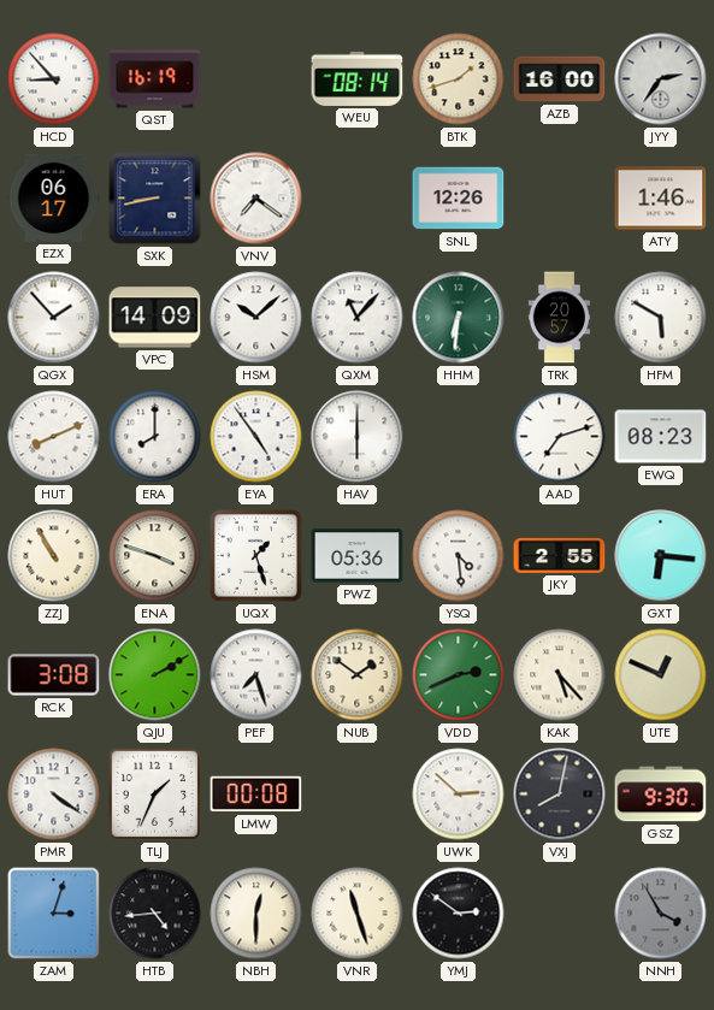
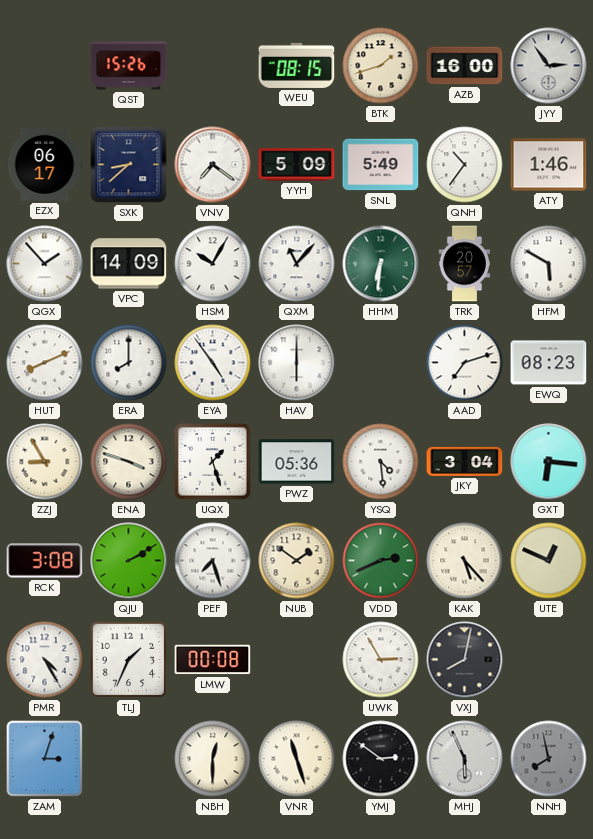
HCD: 8:53 -> none (54, 79)
QST: 16:19 -> 15:26 (129, 66)
WEU: 08:14 -> 08:15 (297, 65)
JYY: 2:36 -> 2:54 (549, 66)
SXK: 8:43 -> 8:38 (129, 165)
YYH: none -> 5:09 (297, 165)
SNL: 12:26 -> 5:49 (381, 165)
QNH: none -> 10:36 (465, 165)
HSM: 10:08 -> 10:05 (213, 264)
ZZJ: 10:55 -> 8:55 (45, 462)
JKY: 2:55 -> 3:04 (465, 461)
PMR: 4:21 -> 4:25 (45, 660)
UWK: 2:52 -> 2:55 (381, 660)
GSZ: 9:30 -> none (661, 795)
HTB: 4:44 -> none (155, 914)
MHJ: none -> 5:56 (465, 759)
NNH: 3:55 -> 7:58 (549, 759)
